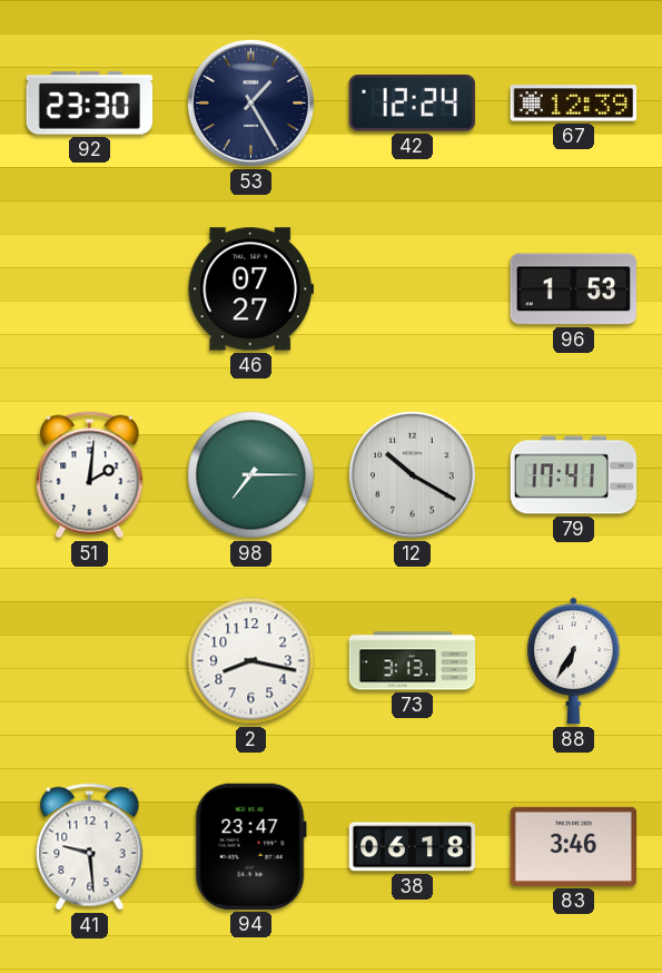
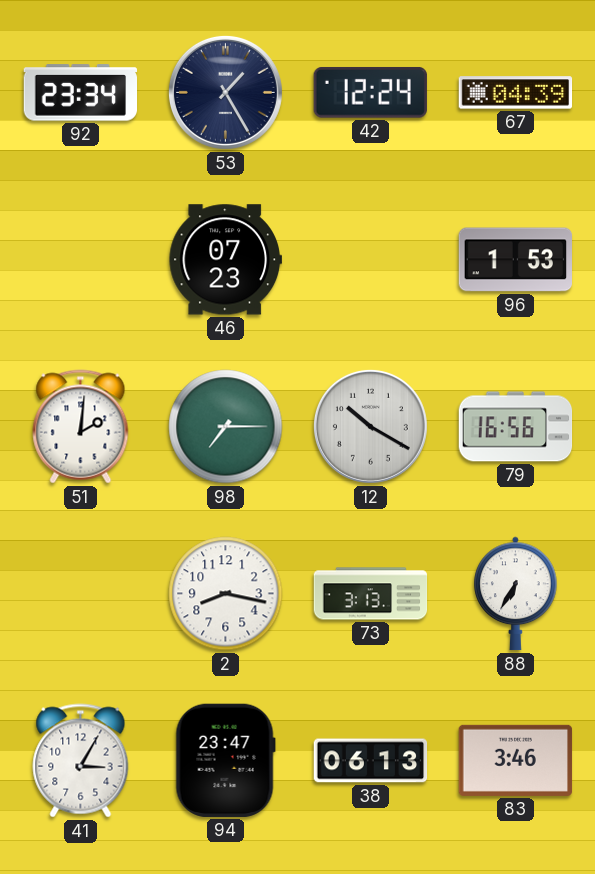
92: 23:30 -> 23:34 (81, 93)
67: 12:39 -> 04:39 (516, 93)
46: 07:27 -> 07:23 (225, 260)
79: 17:41 -> 16:56 (516, 427)
41: 9:29 -> 3:05 (81, 761)
38: 06:18 -> 06:13 (371, 761)
